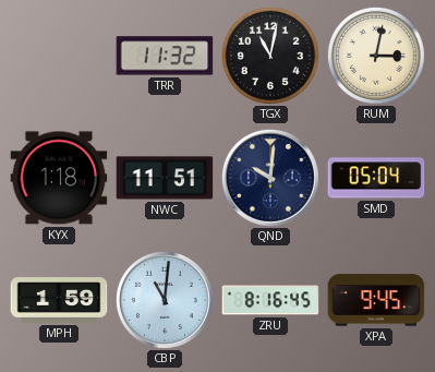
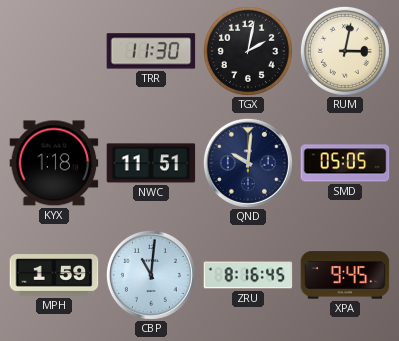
TRR: 11:32 -> 11:30 (151, 51)
TGX: 11:02 -> 2:02 (248, 51)
SMD: 05:04 -> 05:05 (345, 163)
